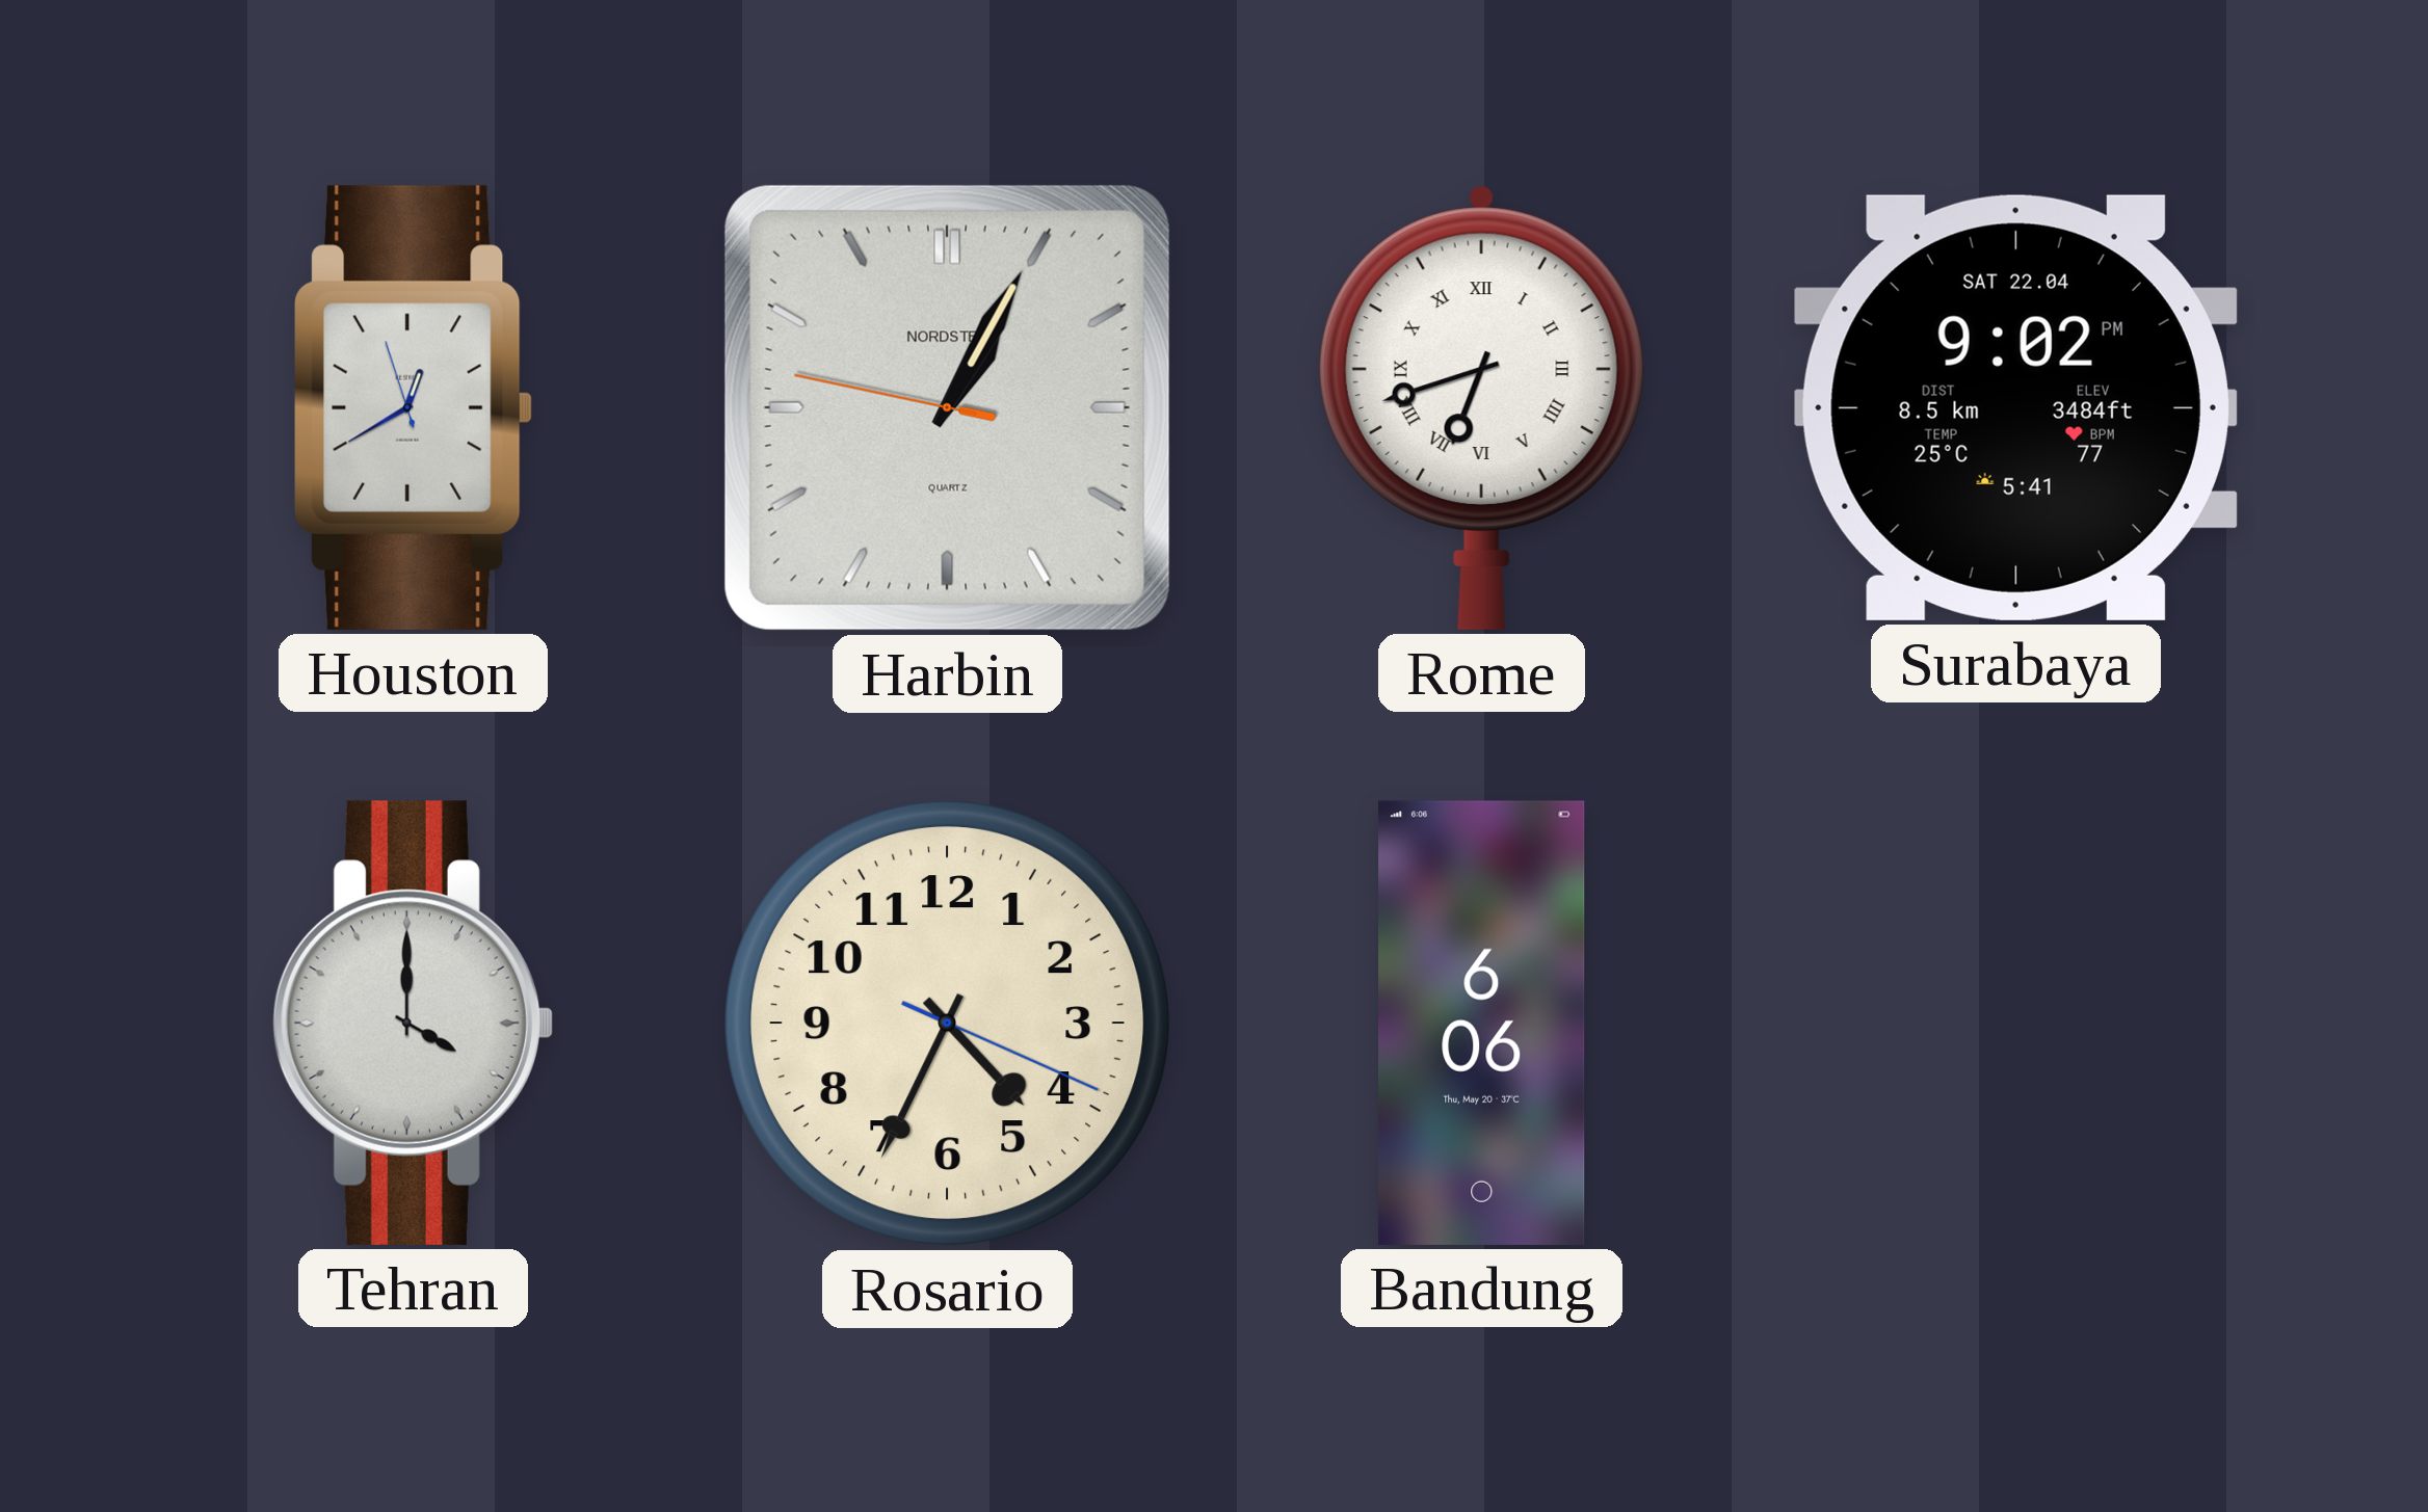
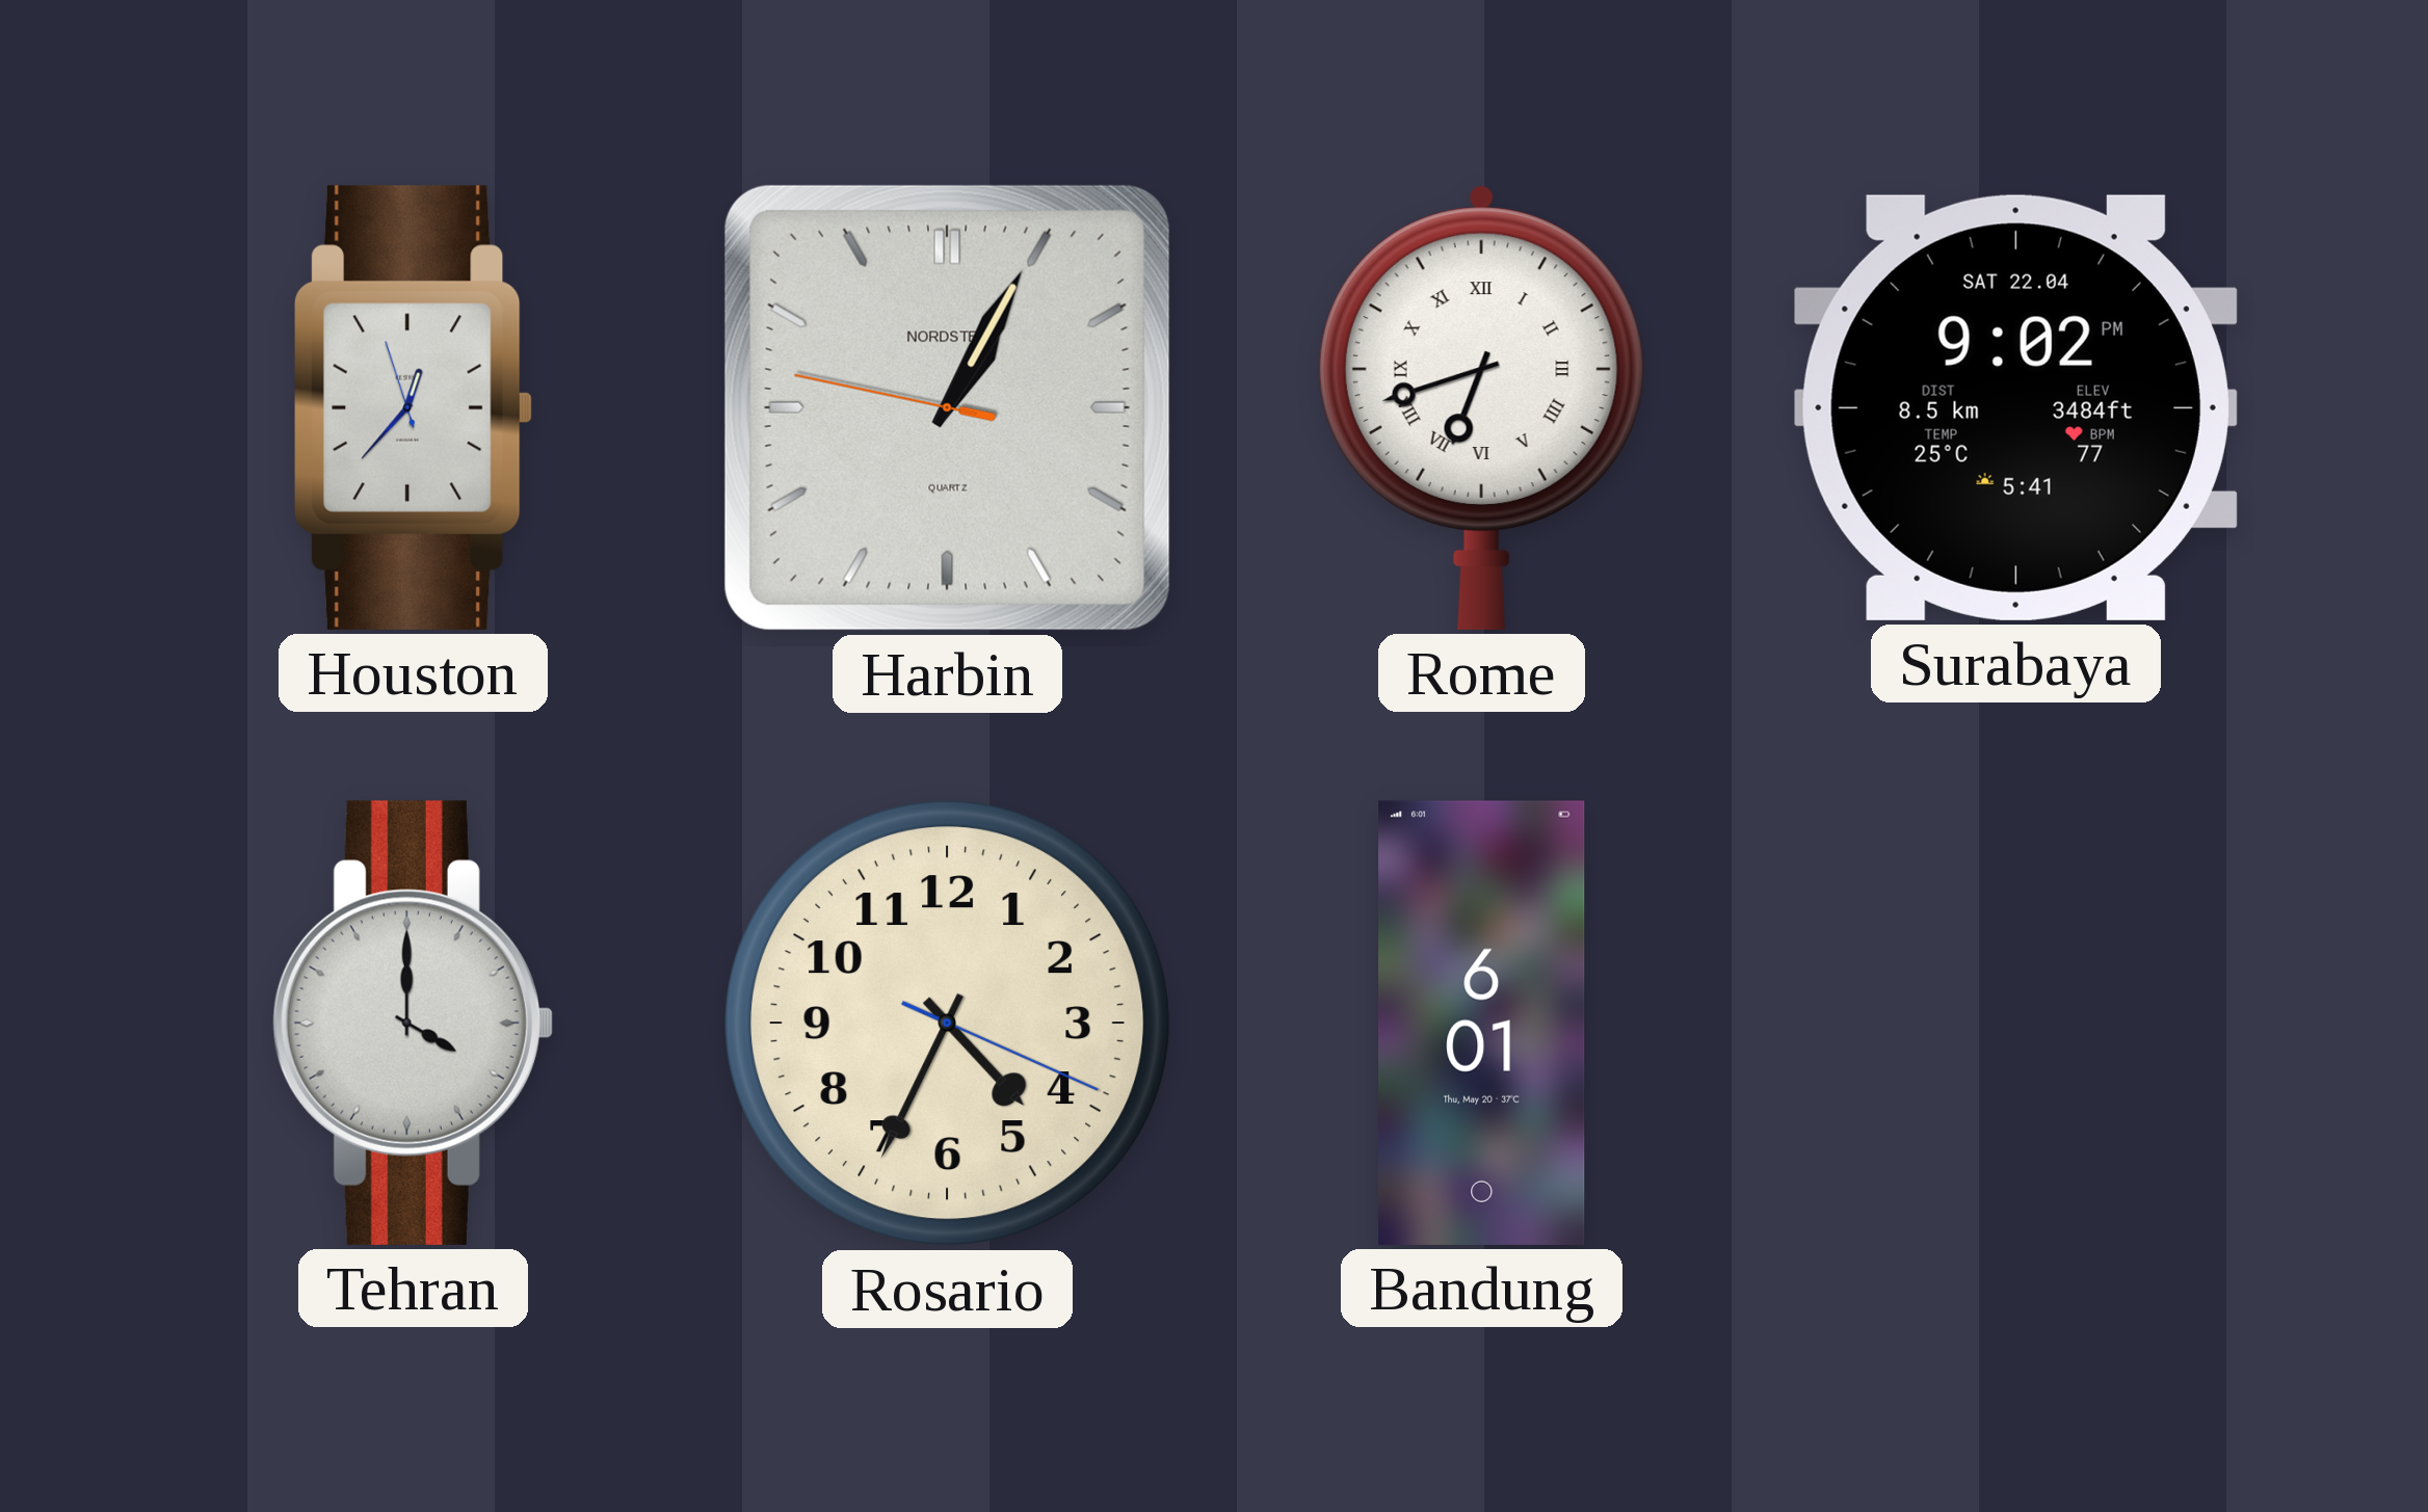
Houston: 12:39 -> 12:36 (414, 407)
Bandung: 6:06 -> 6:01 (1482, 1023)
